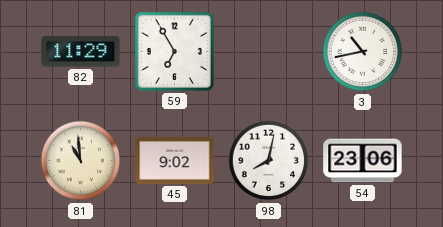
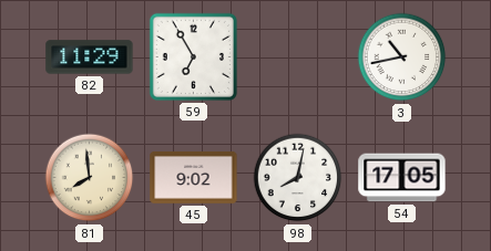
81: 10:59 -> 7:59 (90, 178)
54: 23:06 -> 17:05 (402, 178)
